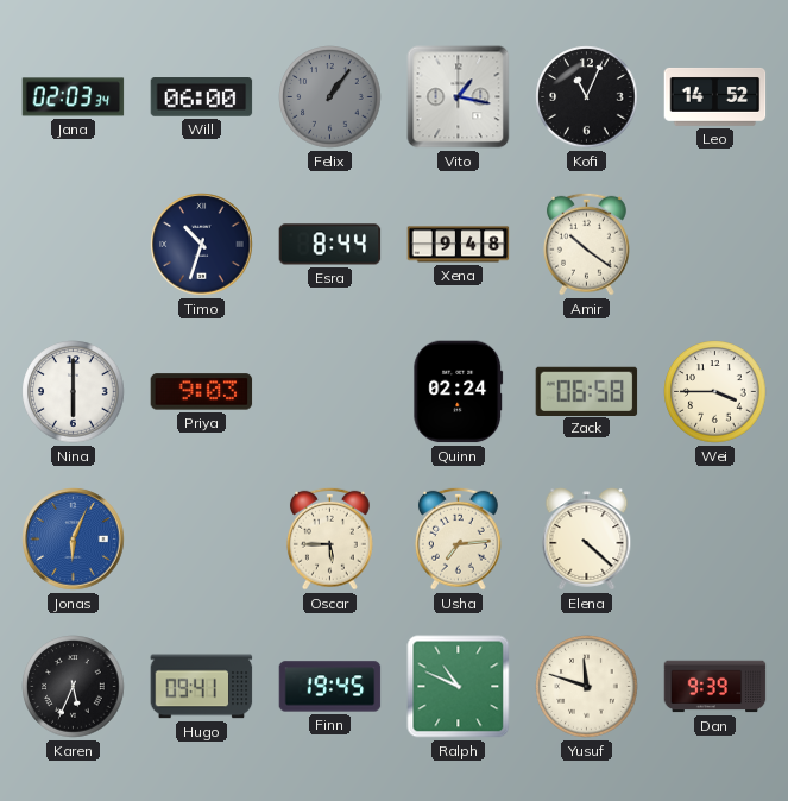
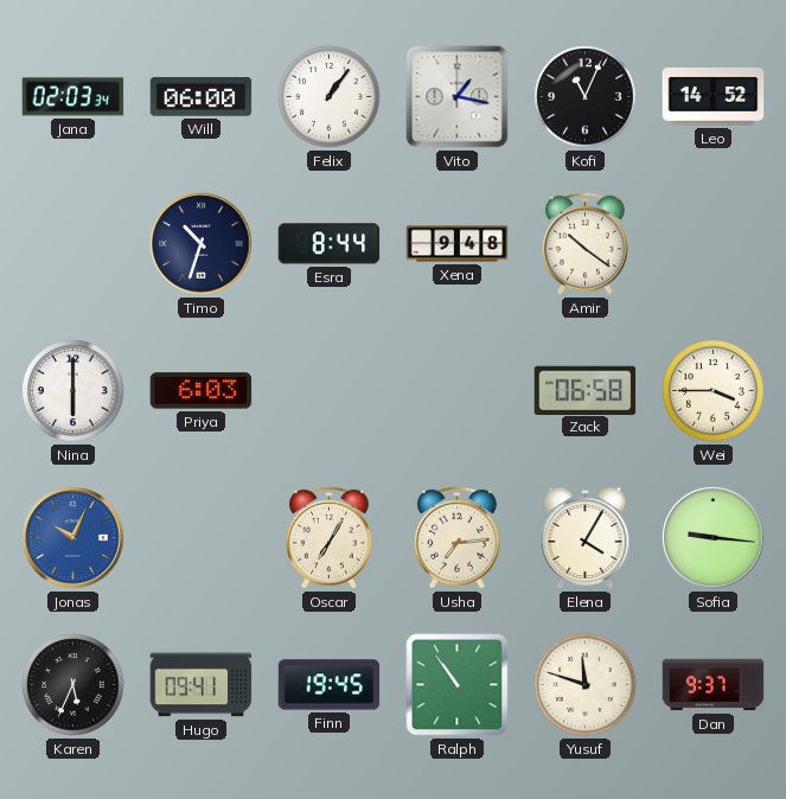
Felix dial: grey -> white (330, 97)
Priya: 9:03 -> 6:03 (202, 391)
Quinn: 02:24 -> none (459, 392)
Jonas: 6:04 -> 10:04 (74, 538)
Oscar: 5:45 -> 7:05 (328, 537)
Elena: 4:22 -> 4:05 (586, 538)
Sofia: none -> 9:16 (714, 538)
Ralph: 10:49 -> 10:54 (458, 685)
Dan: 9:39 -> 9:37 (714, 685)
